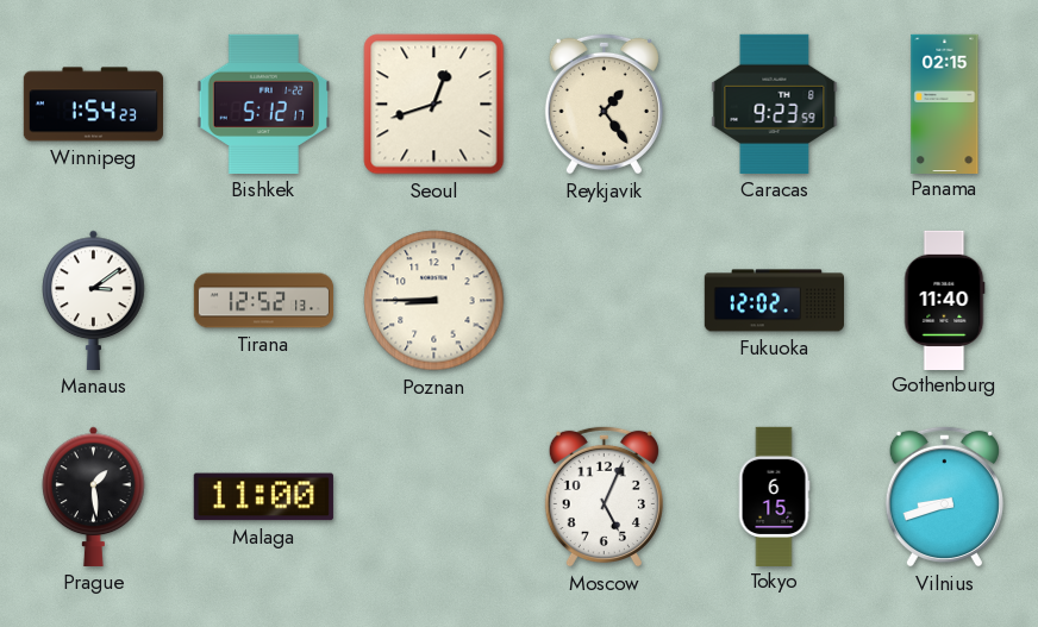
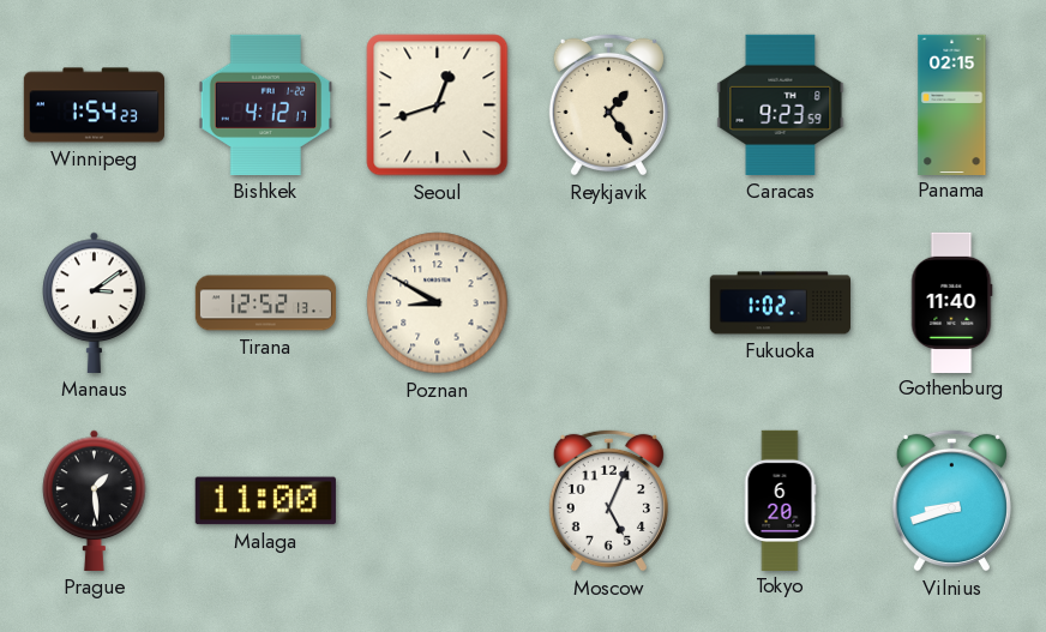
Bishkek: 5:12 -> 4:12 (265, 104)
Poznan: 8:45 -> 8:50 (438, 303)
Fukuoka: 12:02 -> 1:02 (780, 303)
Tokyo: 6:15 -> 6:20 (780, 500)
